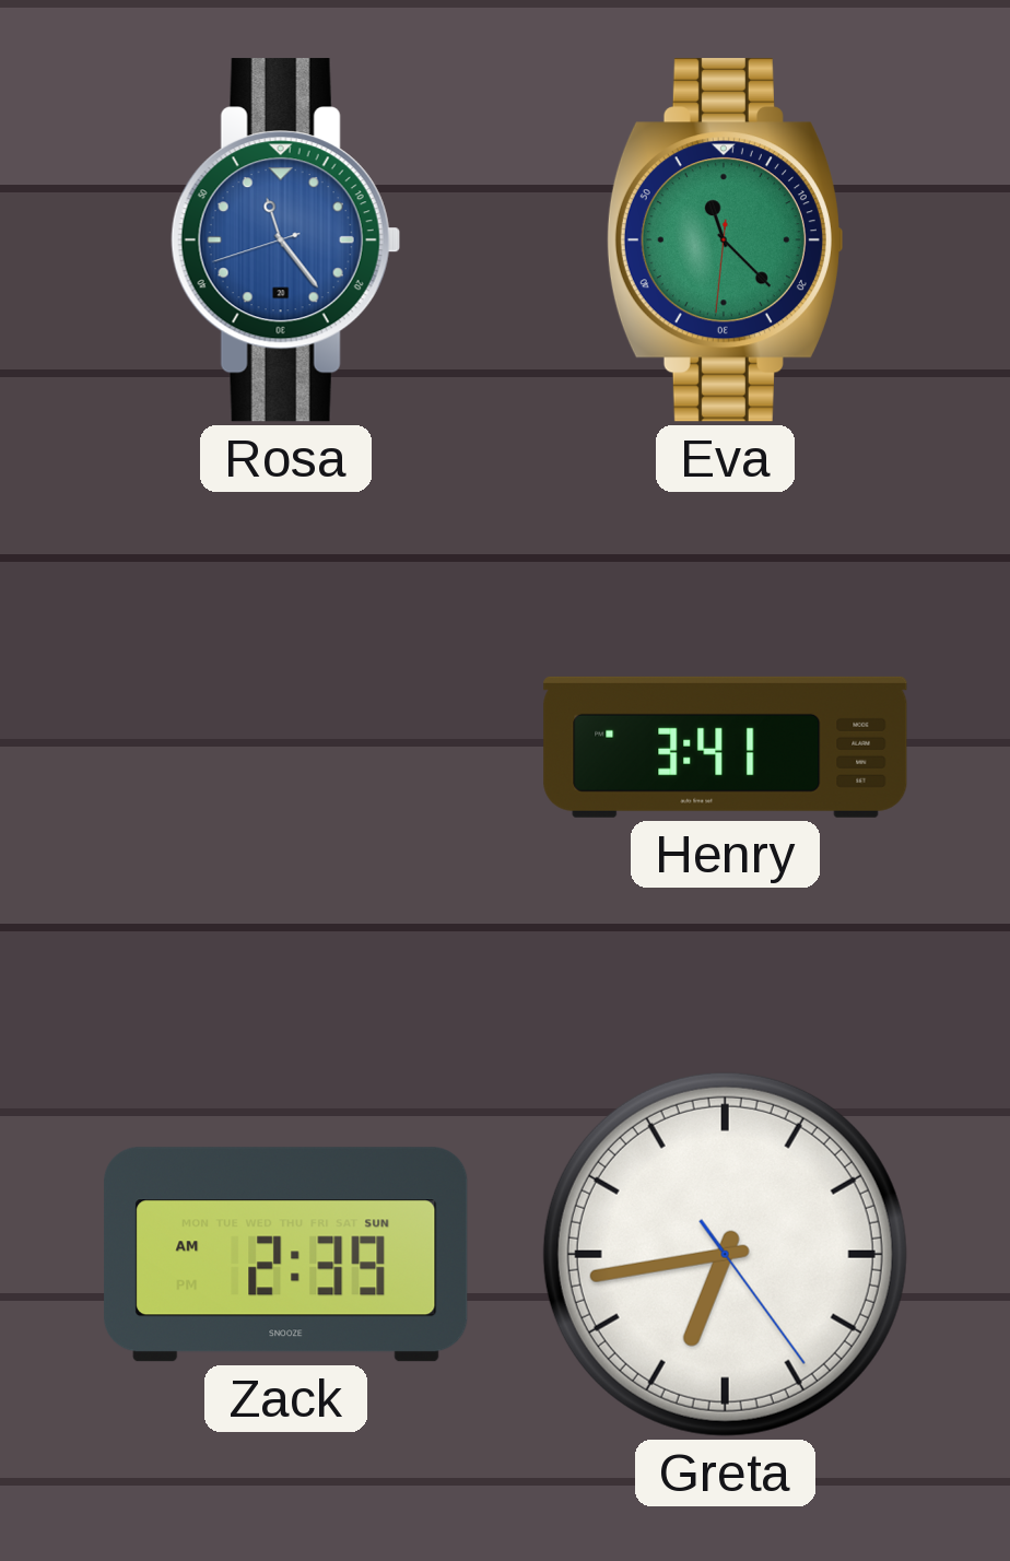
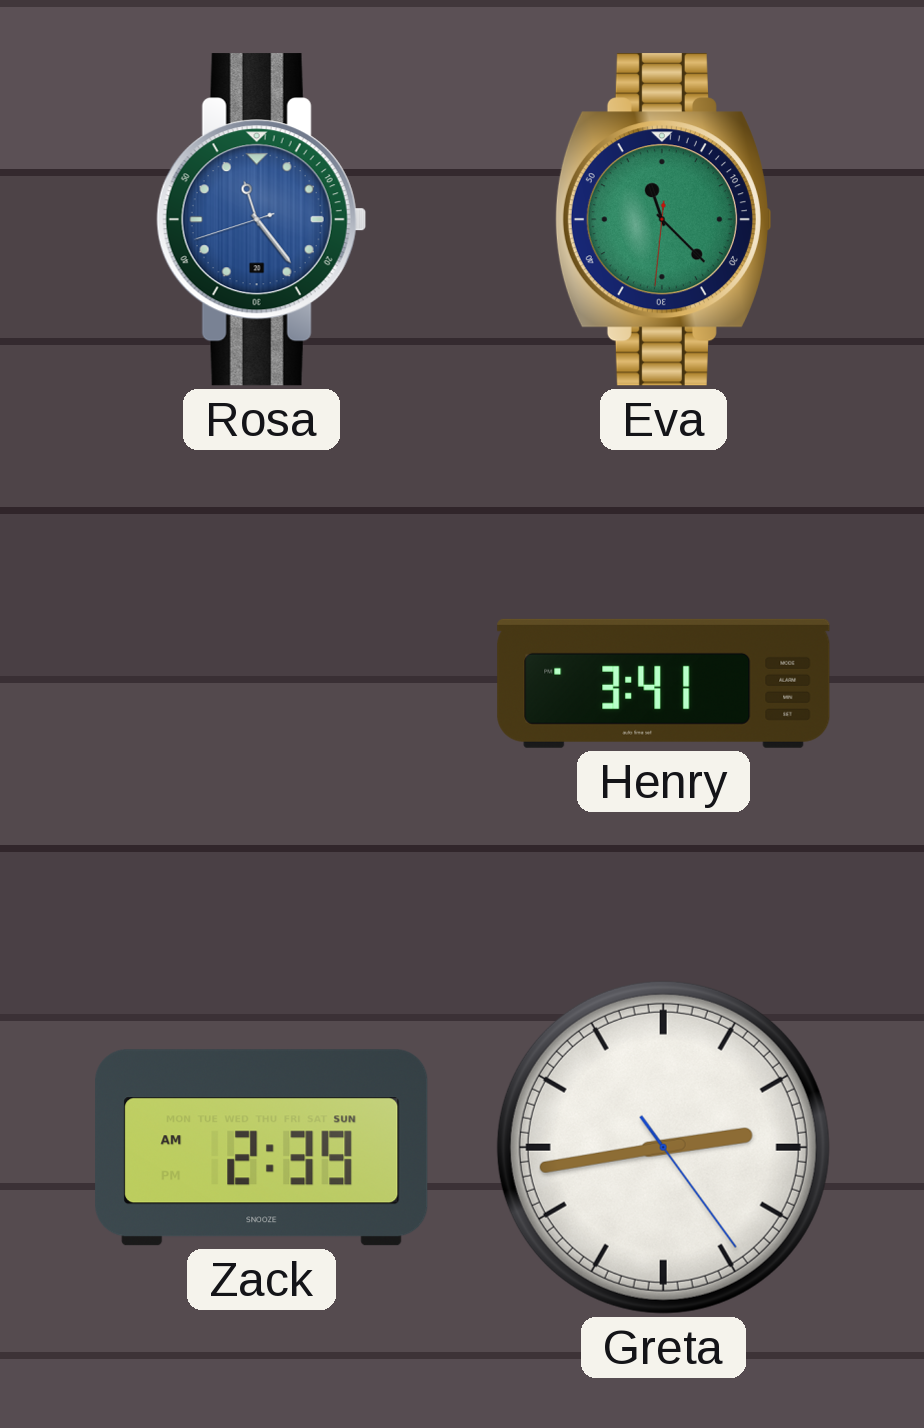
Greta: 6:43 -> 2:43 (663, 1147)
